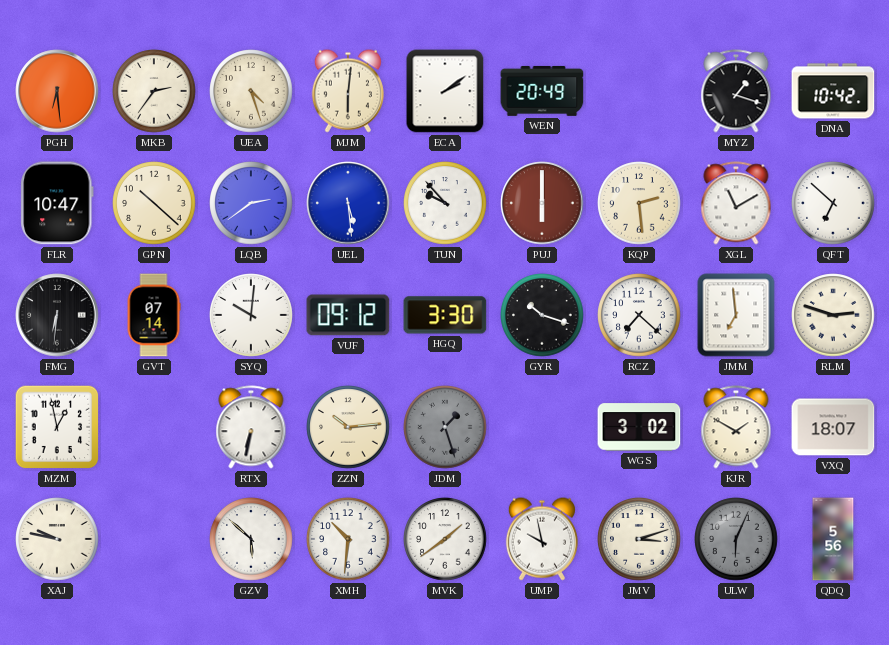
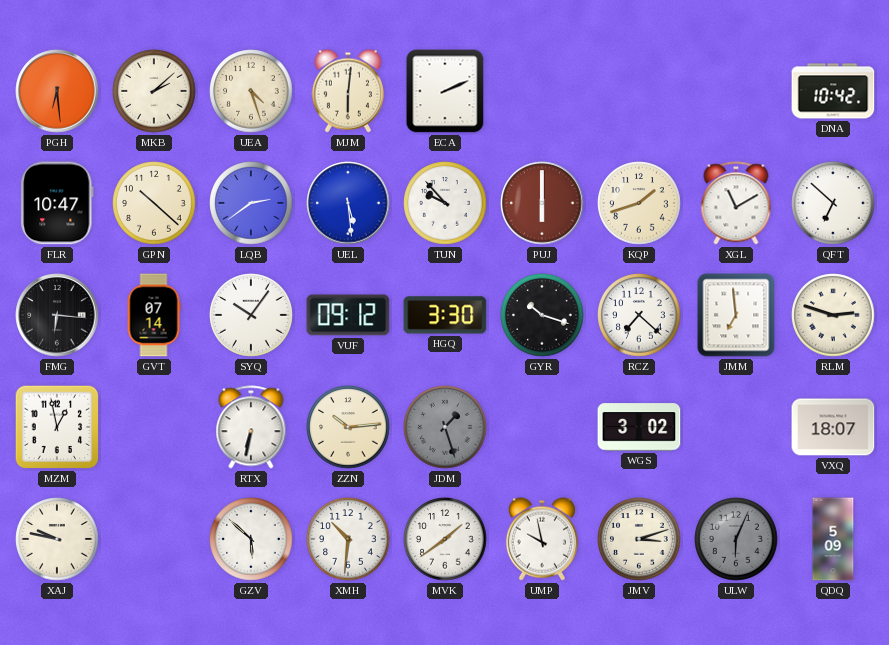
MKB: 2:36 -> 2:08 (154, 91)
ECA: 2:09 -> 2:11 (445, 91)
WEN: 20:49 -> none (542, 91)
MYZ: 1:18 -> none (736, 91)
KQP: 2:29 -> 1:42 (639, 203)
FMG: 6:31 -> 6:16 (57, 315)
SYQ: 10:01 -> 10:06 (251, 315)
KJR: 1:50 -> none (736, 427)
QDQ: 5:56 -> 5:09 (833, 539)
